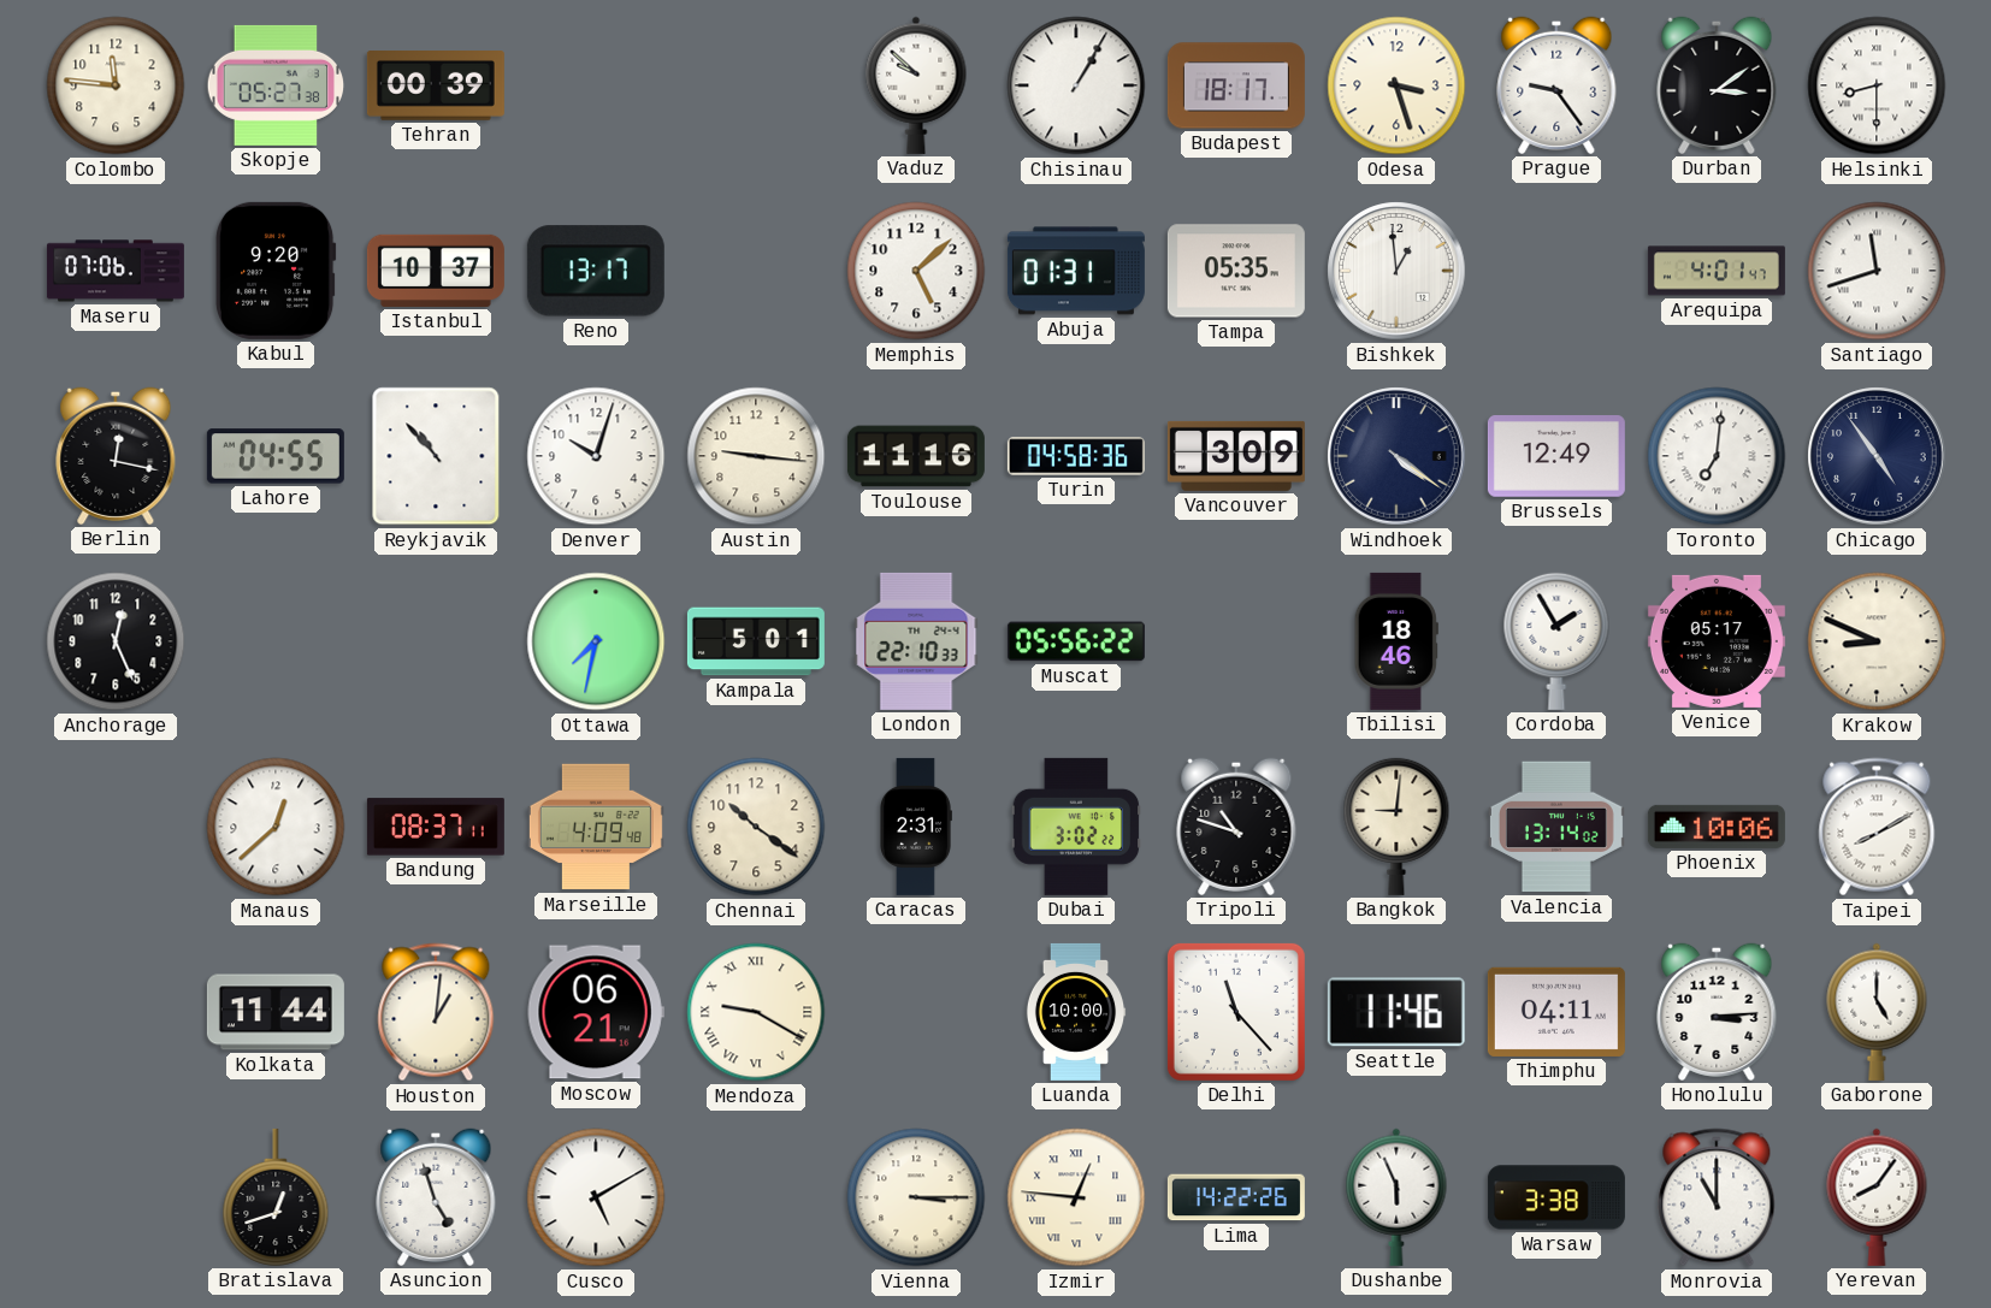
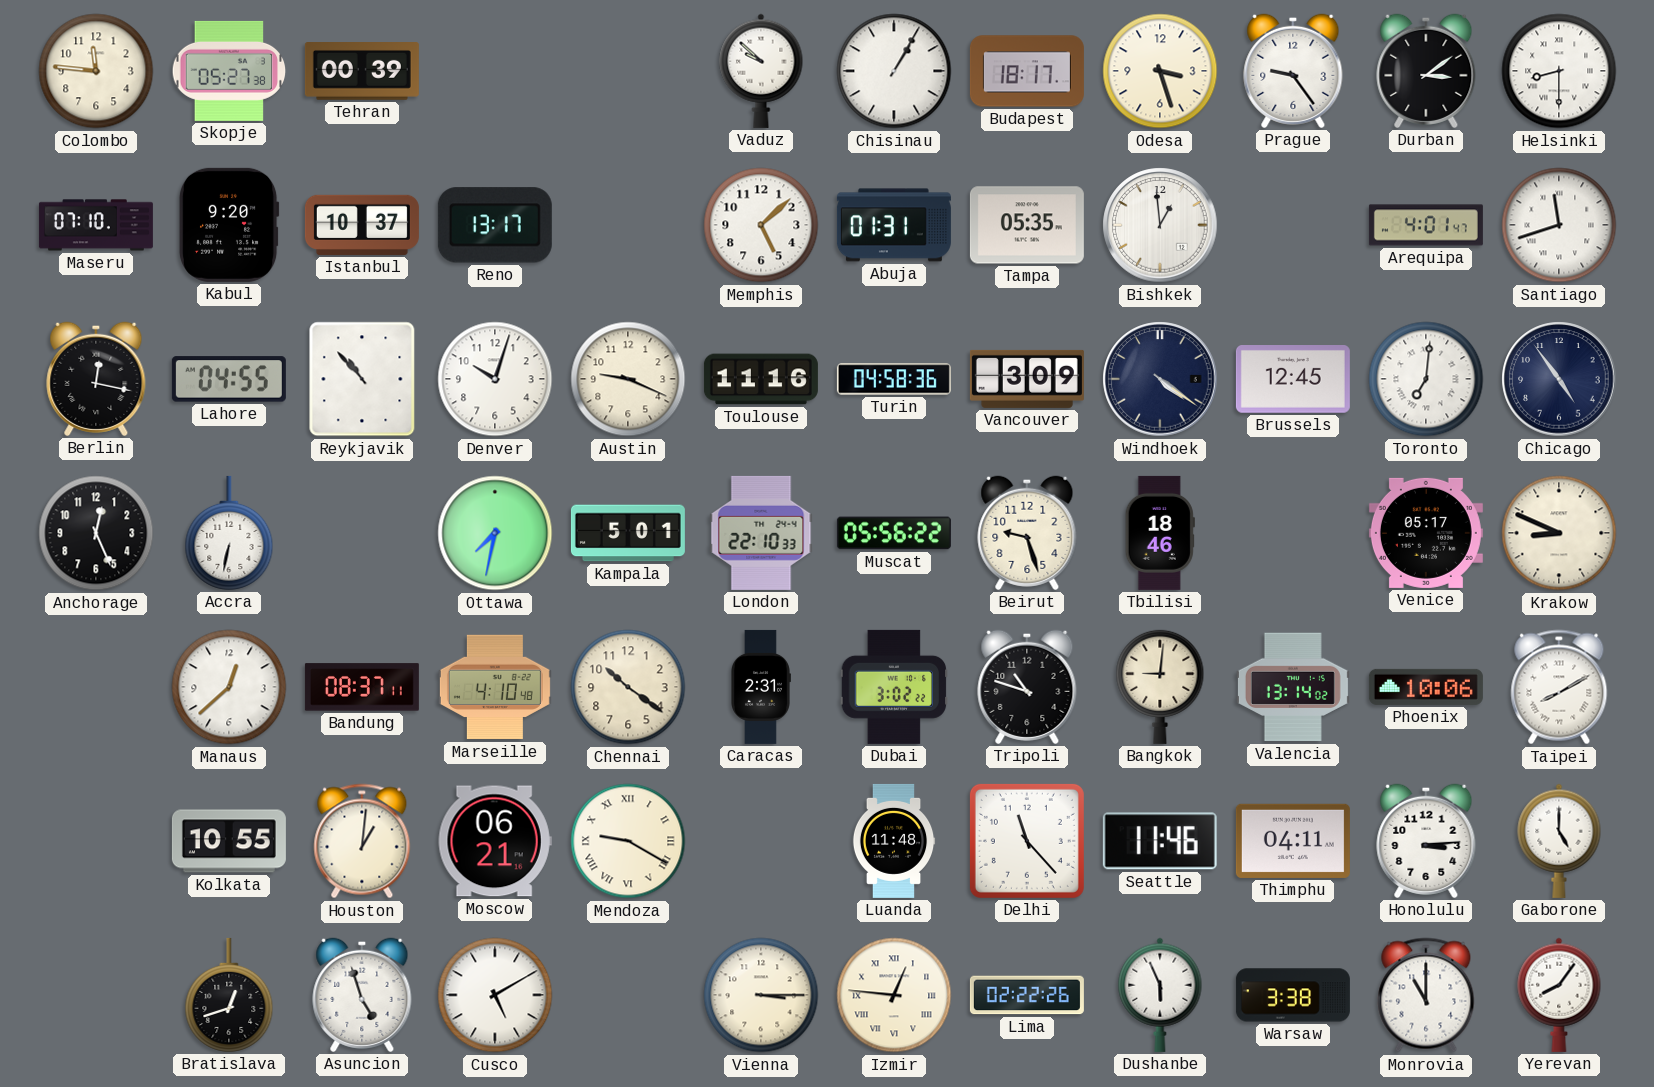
Maseru: 07:06 -> 07:10 (96, 225)
Austin: 9:16 -> 9:19 (628, 379)
Brussels: 12:49 -> 12:45 (1293, 380)
Accra: none -> 6:32 (229, 533)
Beirut: none -> 9:27 (1027, 533)
Cordoba: 1:55 -> none (1556, 641)
Marseille: 4:09 -> 4:10 (495, 687)
Kolkata: 11:44 -> 10:55 (229, 841)
Luanda: 10:00 -> 11:48 (894, 841)
Lima: 14:22 -> 02:22 (1027, 995)
